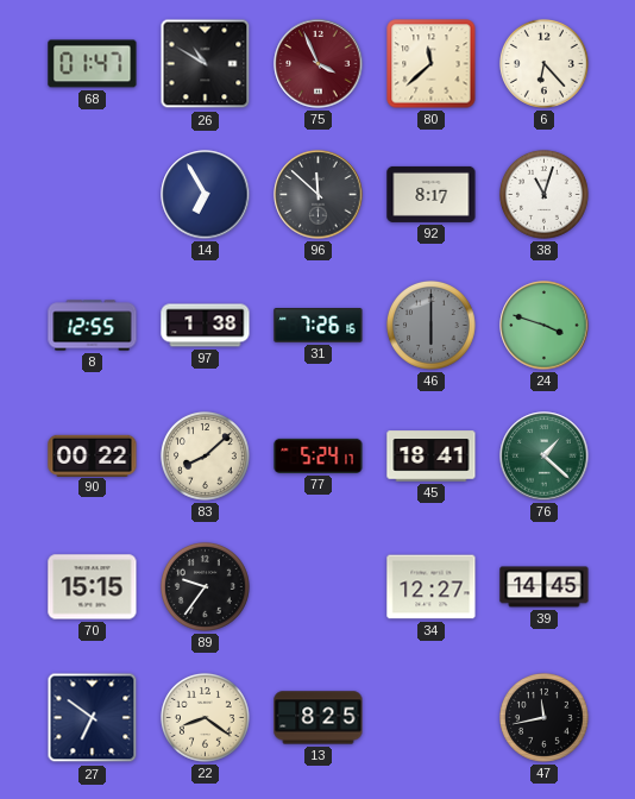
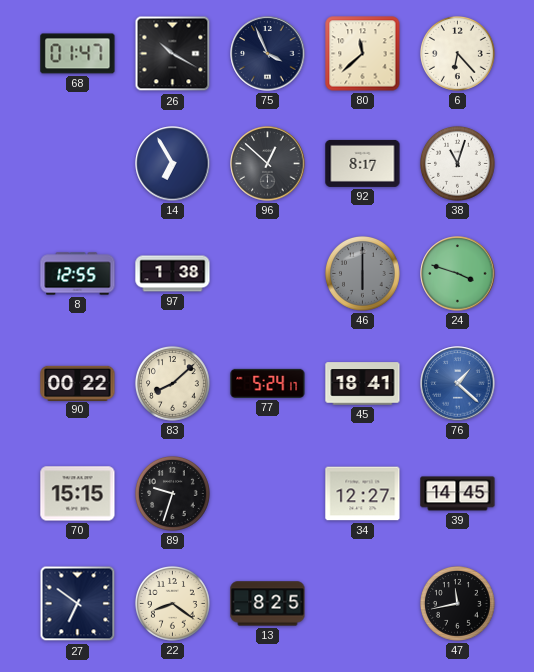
26: 10:50 -> 10:20 (173, 54)
75 dial: burgundy -> navy (268, 54)
96: 11:52 -> 12:52 (268, 164)
31: 7:26 -> none (319, 326)
76 dial: green -> blue (458, 384)
89: 9:36 -> 9:33 (173, 493)
